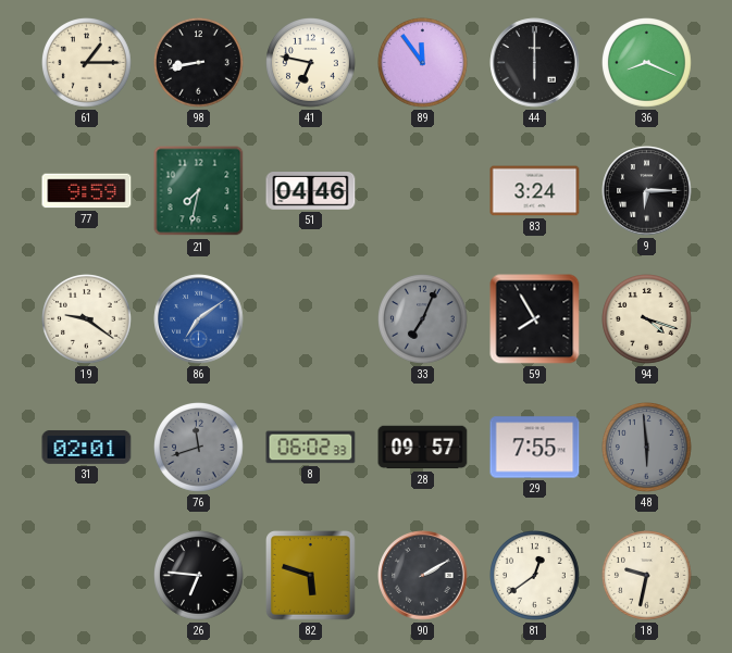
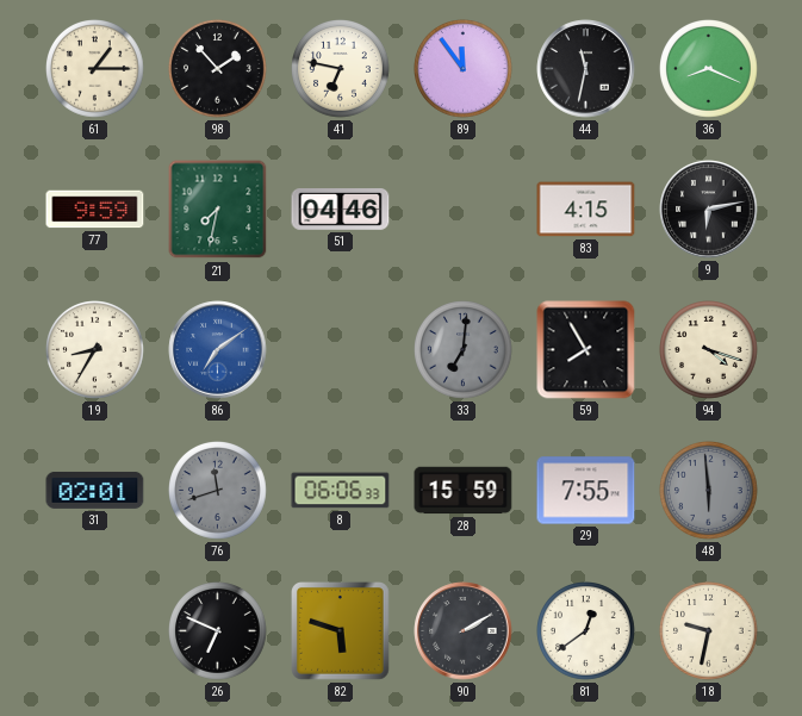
98: 8:43 -> 1:53 (218, 69)
44: 6:00 -> 11:32 (586, 69)
83: 3:24 -> 4:15 (586, 210)
9: 6:15 -> 6:13 (709, 210)
19: 9:21 -> 8:35 (95, 350)
33: 7:04 -> 7:01 (464, 350)
8: 06:02 -> 06:06 (341, 491)
28: 09:57 -> 15:59 (464, 491)
26: 6:46 -> 6:49 (218, 631)
